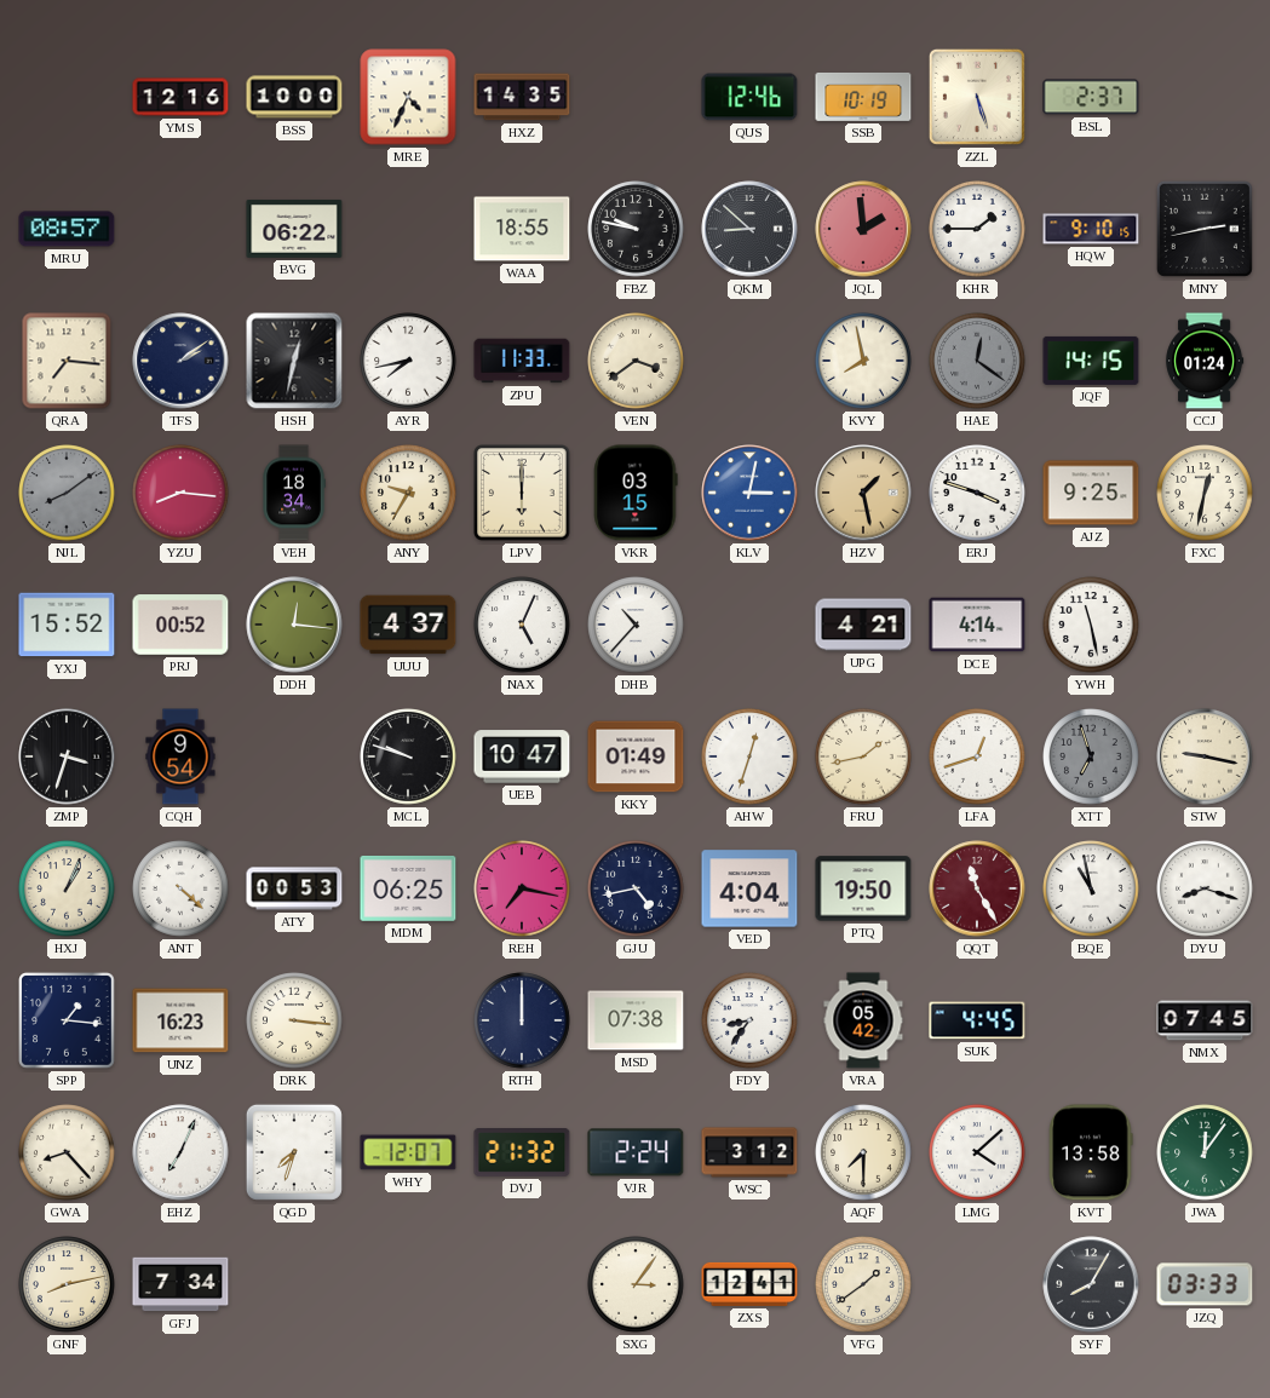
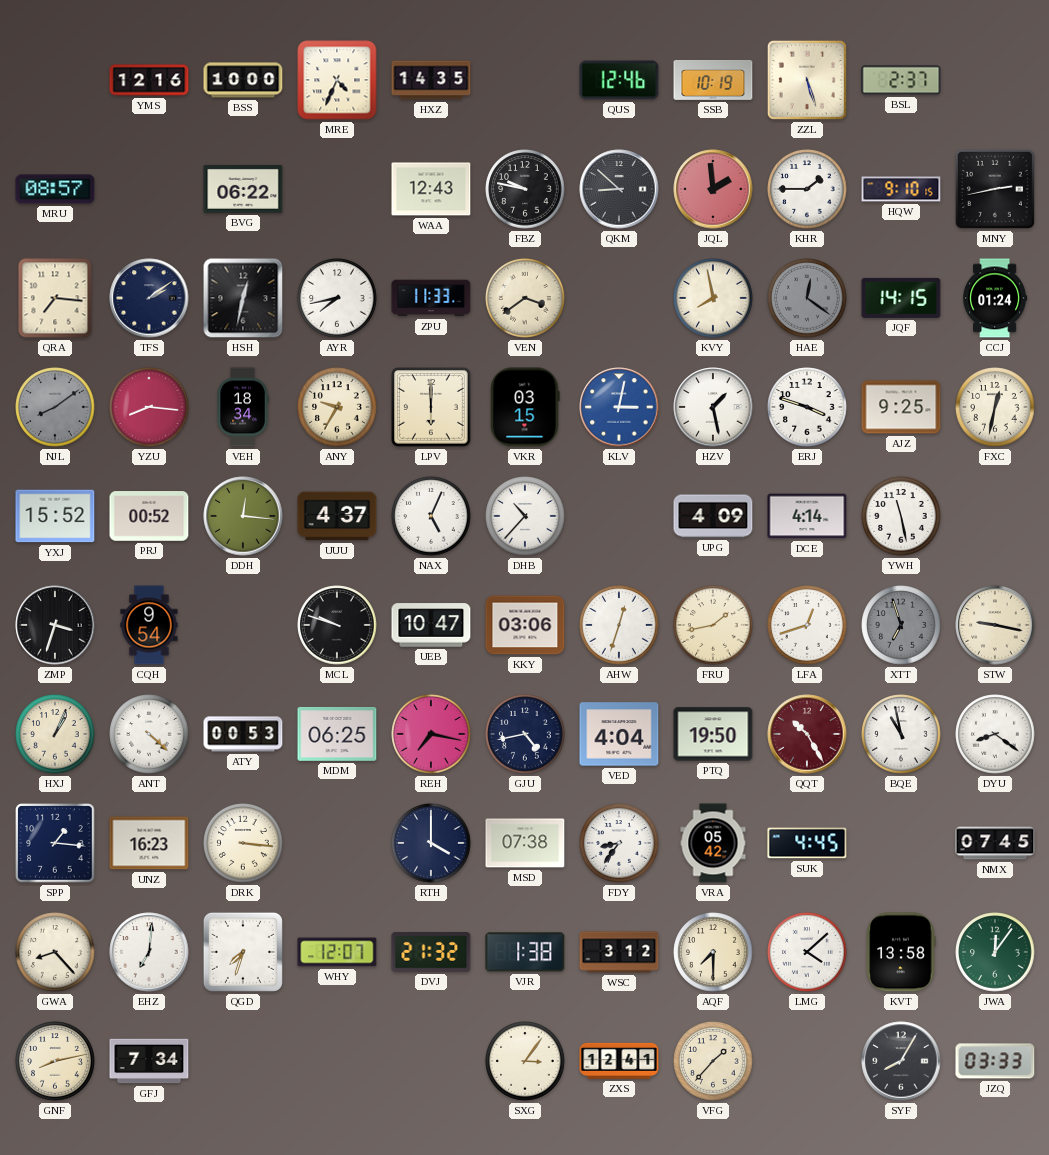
WAA: 18:55 -> 12:43 (431, 189)
HZV dial: champagne -> white (713, 407)
UPG: 4:21 -> 4:09 (713, 516)
KKY: 01:49 -> 03:06 (525, 625)
QQT: 11:25 -> 10:25 (807, 734)
DYU: 8:18 -> 8:21 (995, 734)
RTH: 12:00 -> 4:00 (431, 843)
EHZ: 7:04 -> 7:01 (149, 952)
VJR: 2:24 -> 1:38 (525, 952)
VFG: 1:39 -> 1:37 (713, 1061)
